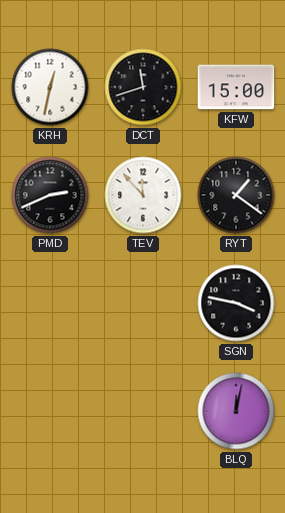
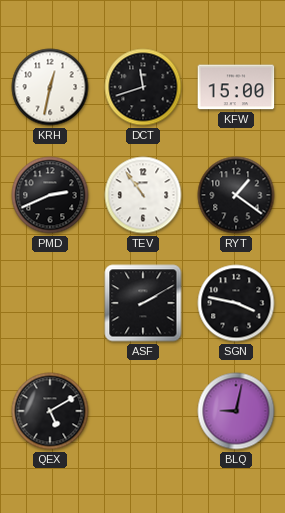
TEV: 11:53 -> 10:54 (143, 195)
ASF: none -> 2:10 (143, 303)
QEX: none -> 5:10 (50, 411)
BLQ: 12:02 -> 9:02 (236, 411)
